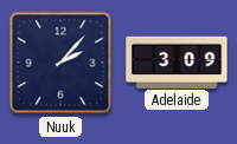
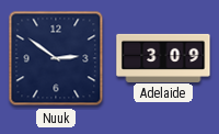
Nuuk: 2:07 -> 2:51 (56, 58)
